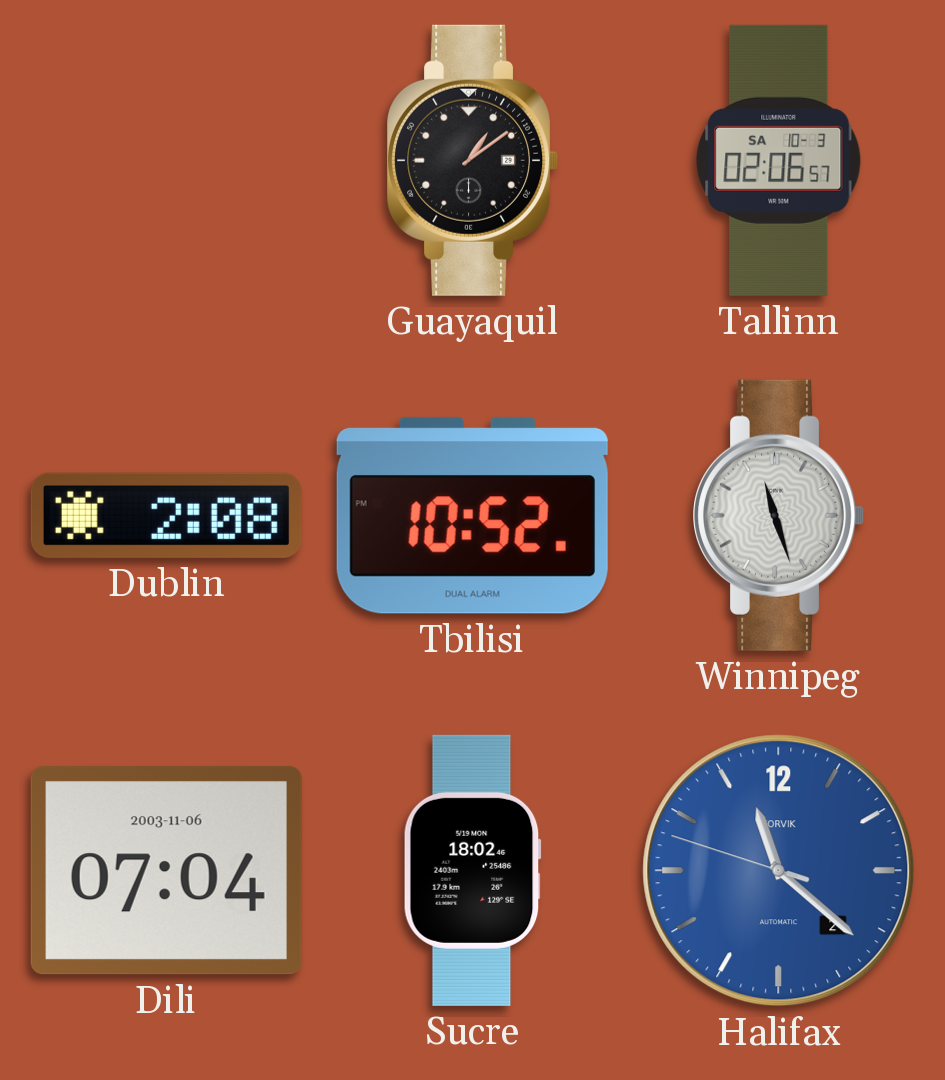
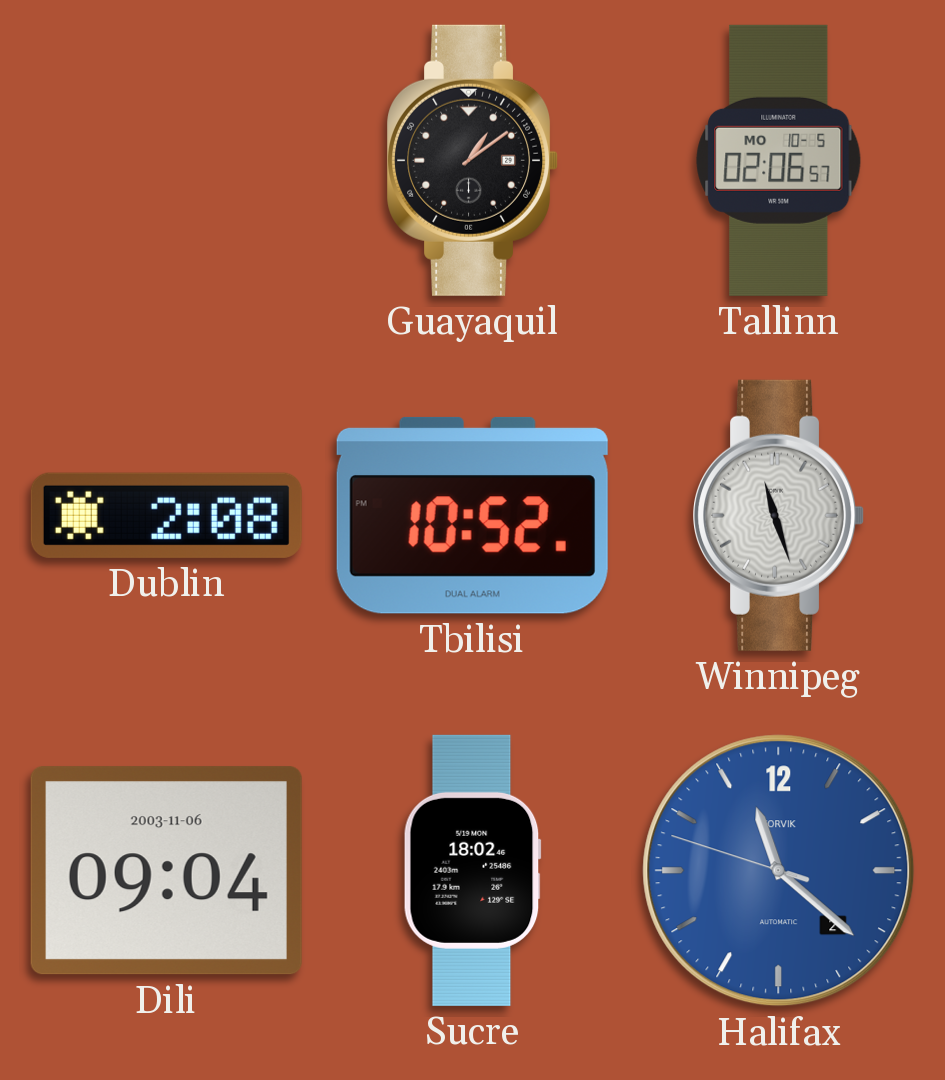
Tallinn date: SA 10-3 -> MO 10-5 (779, 160)
Dili: 07:04 -> 09:04 (166, 871)
